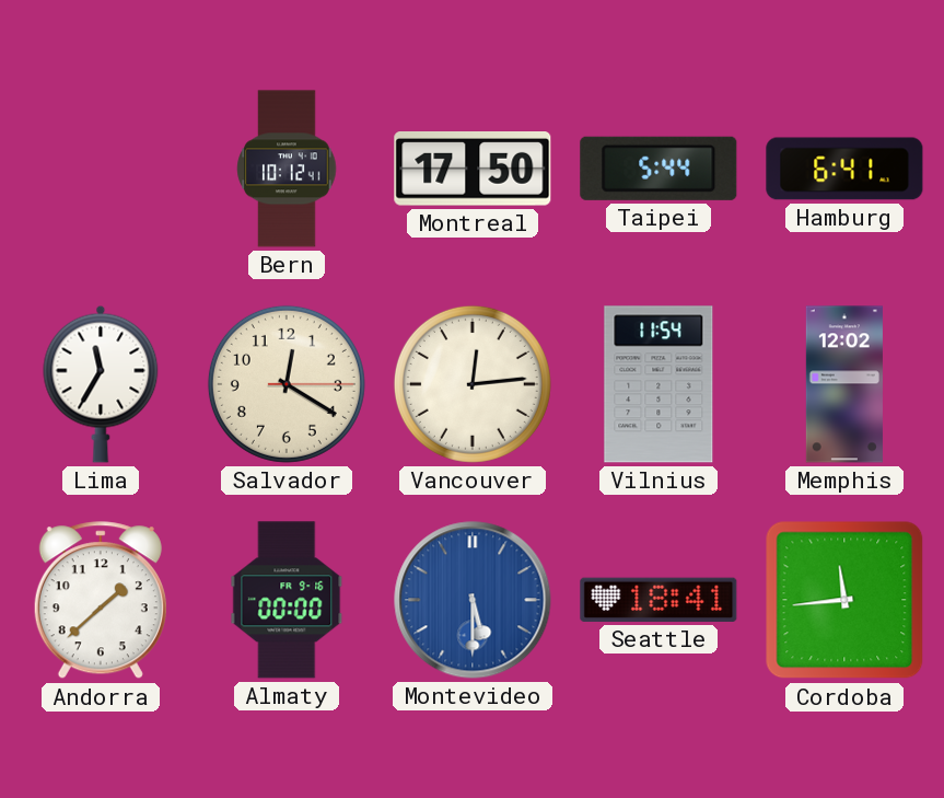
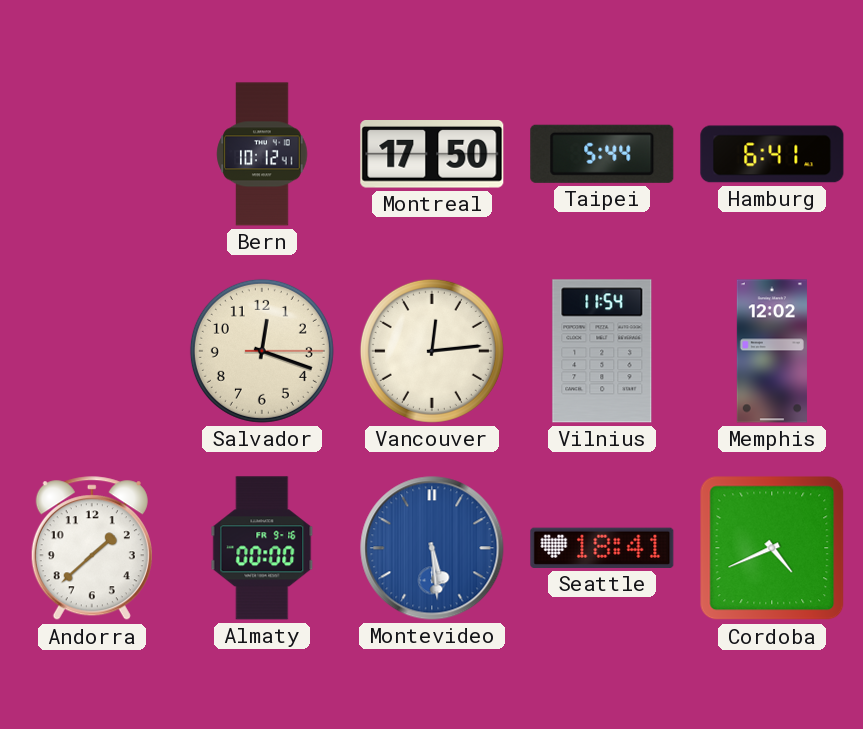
Lima: 11:35 -> none (101, 384)
Salvador: 12:20 -> 12:18 (262, 351)
Montevideo: 5:30 -> 5:29 (432, 548)
Cordoba: 11:44 -> 4:41 (772, 548)
